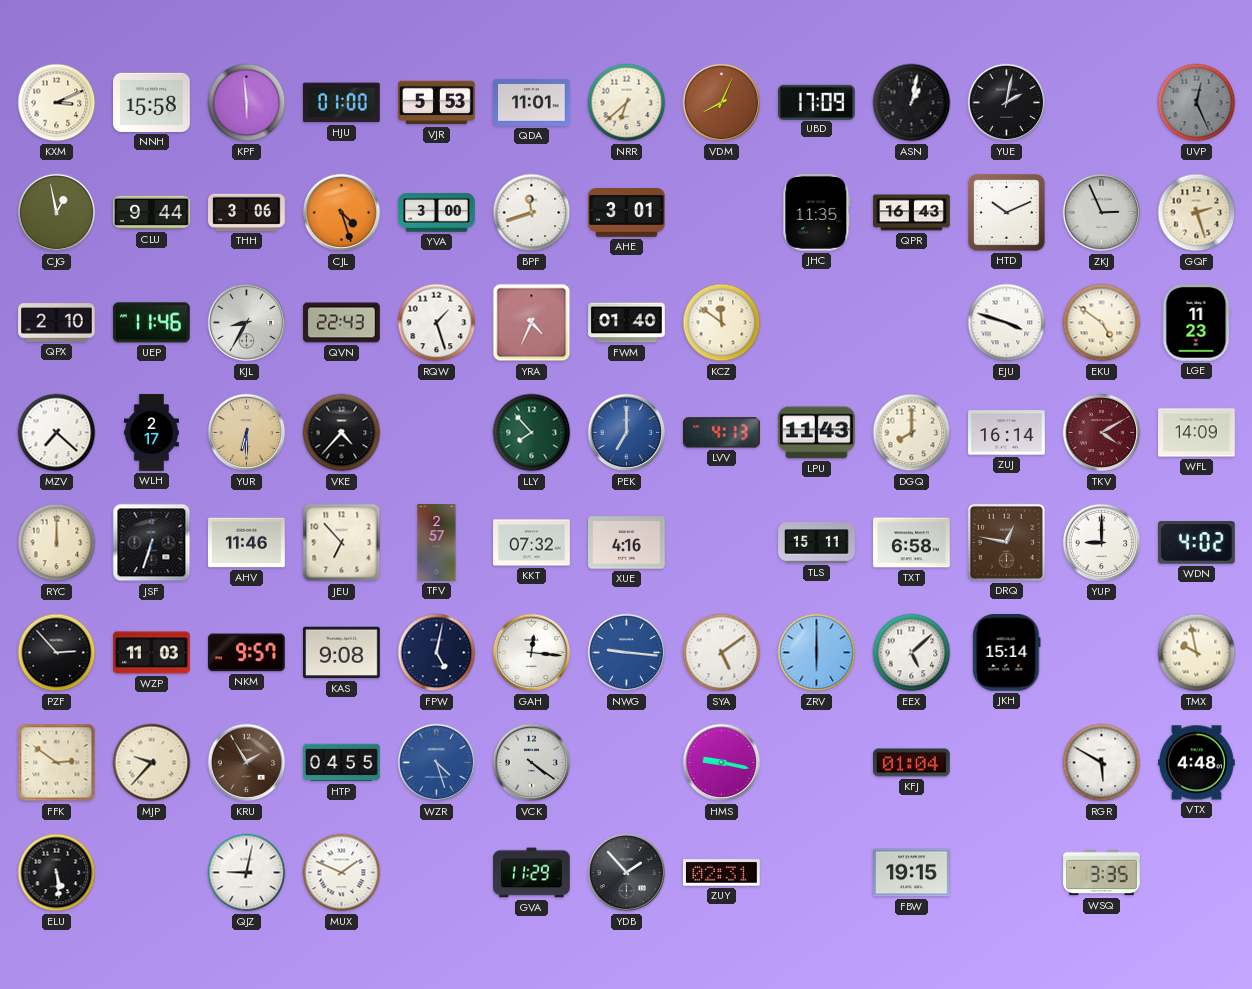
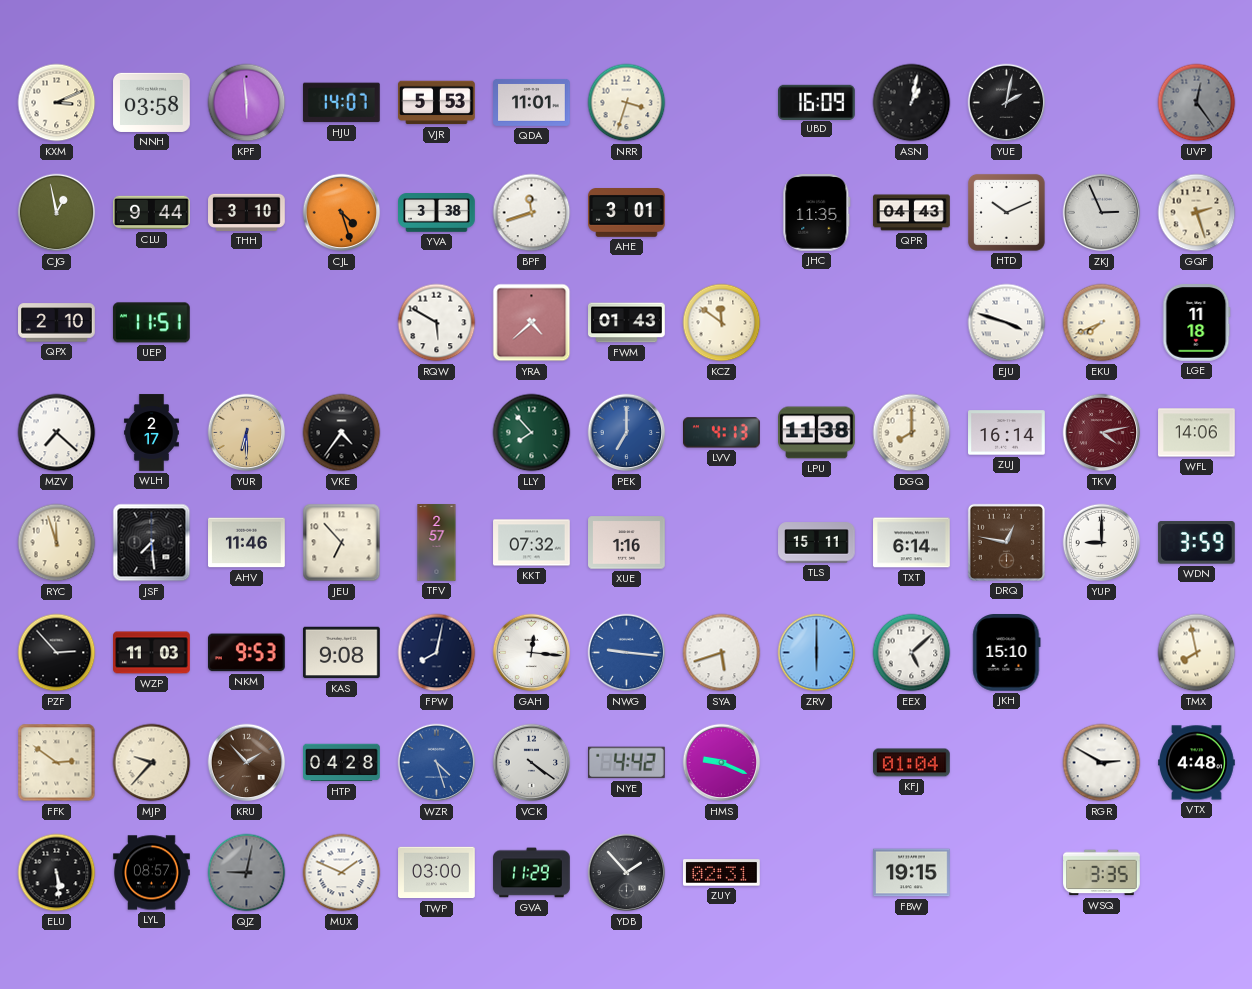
NNH: 15:58 -> 03:58 (152, 102)
HJU: 01:00 -> 14:07 (341, 103)
NRR: 6:38 -> 3:33 (627, 103)
VDM: 8:04 -> none (722, 103)
UBD: 17:09 -> 16:09 (817, 102)
UVP: 12:26 -> 12:24 (1197, 103)
THH: 3:06 -> 3:10 (247, 212)
YVA: 3:00 -> 3:38 (437, 213)
QPR: 16:43 -> 04:43 (912, 213)
UEP: 11:46 -> 11:51 (152, 323)
KJL: 8:35 -> none (247, 323)
QVN: 22:43 -> none (342, 323)
RQW: 1:27 -> 5:50 (437, 323)
YRA: 4:34 -> 4:38 (532, 323)
FWM: 01:40 -> 01:43 (627, 323)
EKU: 4:51 -> 7:41 (1102, 323)
LGE: 11:23 -> 11:18 (1197, 323)
VKE: 4:37 -> 4:36 (342, 433)
LPU: 11:43 -> 11:38 (817, 433)
TKV: 4:10 -> 4:13 (1102, 433)
WFL: 14:09 -> 14:06 (1197, 433)
RYC: 12:00 -> 11:57 (57, 543)
JSF: 6:33 -> 7:29 (152, 543)
XUE: 4:16 -> 1:16 (627, 543)
TXT: 6:58 -> 6:14 (912, 543)
WDN: 4:02 -> 3:59 (1196, 543)
NKM: 9:57 -> 9:53 (246, 653)
FPW: 5:02 -> 8:02 (437, 653)
SYA: 5:09 -> 5:42 (722, 653)
JKH: 15:14 -> 15:10 (1007, 653)
TMX: 9:58 -> 7:58 (1197, 653)
KRU: 1:55 -> 1:53 (247, 763)
HTP: 04:55 -> 04:28 (342, 763)
NYE: none -> 4:42 (627, 763)
HMS: 9:17 -> 9:19 (722, 763)
RGR: 5:50 -> 2:50 (1102, 763)
LYL: none -> 08:57 (152, 873)
QJZ dial: white -> grey (247, 873)
TWP: none -> 03:00 (437, 873)
